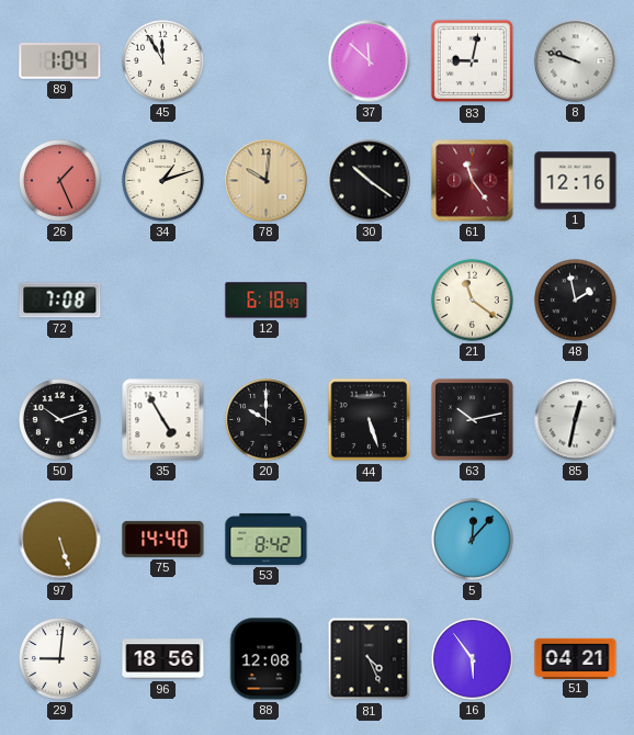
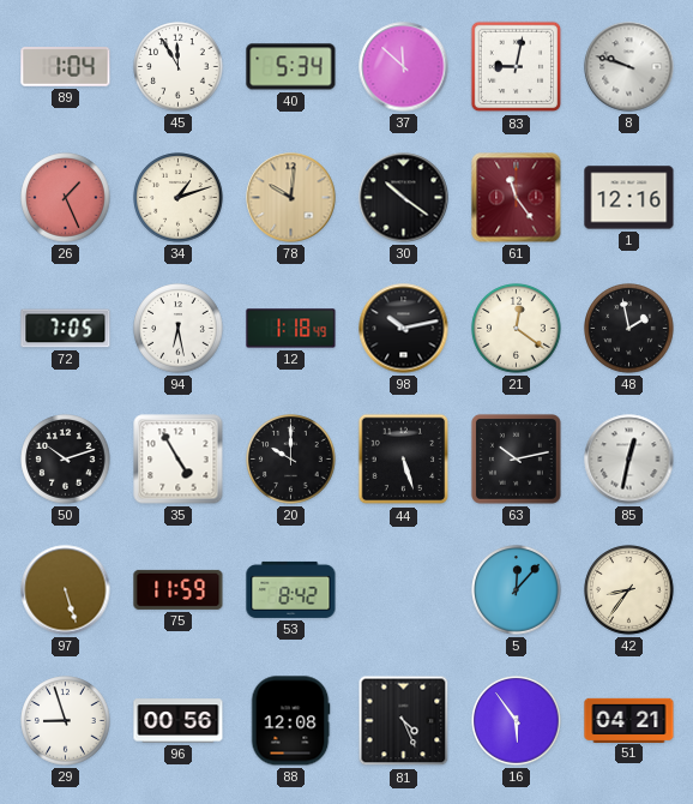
40: none -> 5:34 (291, 67)
72: 7:08 -> 7:05 (66, 329)
94: none -> 6:28 (179, 329)
12: 6:18 -> 1:18 (291, 329)
98: none -> 10:13 (404, 329)
21: 11:21 -> 12:21 (517, 329)
75: 14:40 -> 11:59 (179, 589)
42: none -> 8:36 (629, 590)
29: 9:01 -> 8:57 (66, 721)
96: 18:56 -> 00:56 (179, 721)
